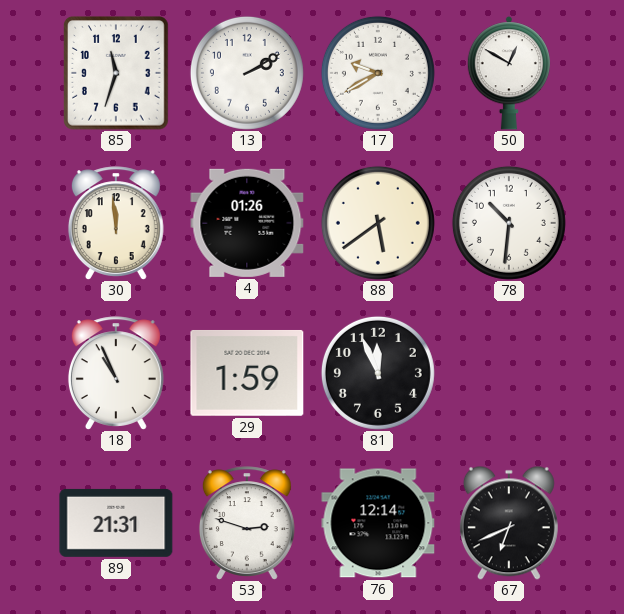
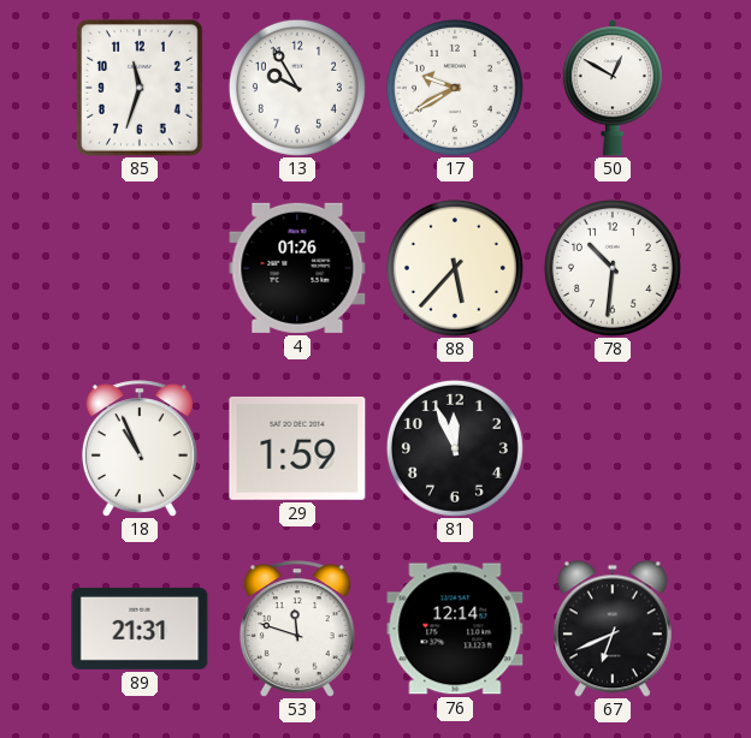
13: 2:10 -> 9:55 (297, 88)
30: 11:59 -> none (116, 223)
88: 5:39 -> 5:37 (455, 268)
53: 2:48 -> 11:48 (297, 629)
